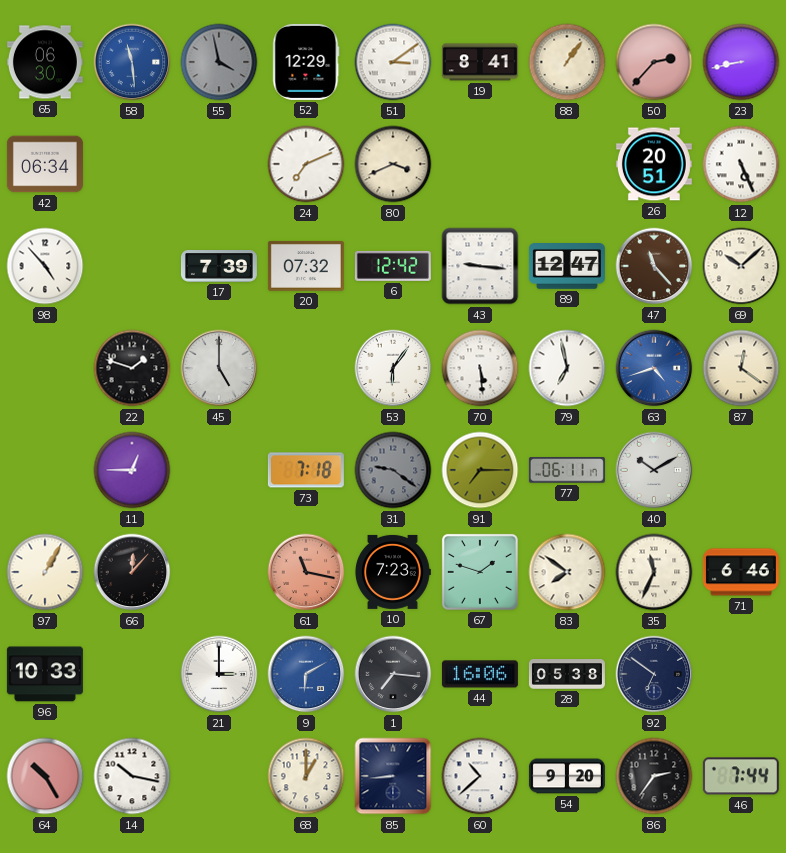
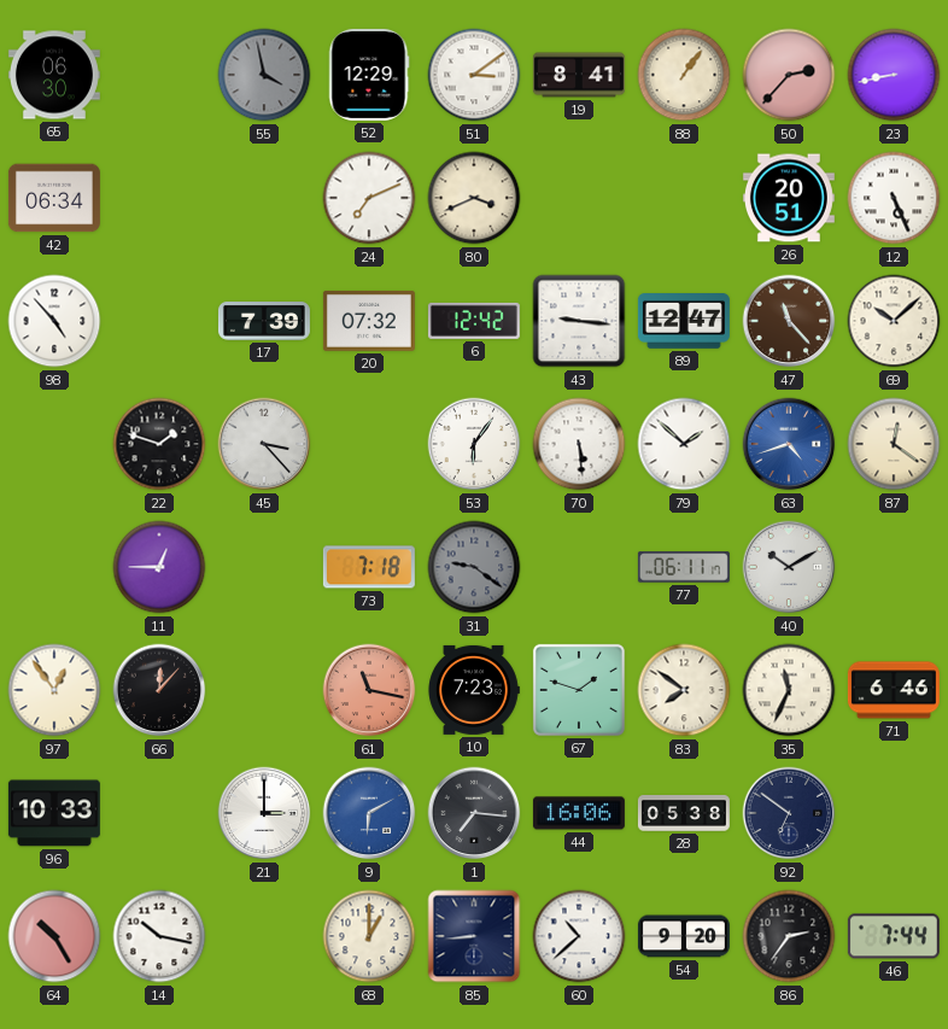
58: 11:29 -> none (132, 62)
45: 5:00 -> 3:23 (264, 444)
79: 6:58 -> 1:52 (684, 444)
91: 7:15 -> none (480, 470)
97: 1:05 -> 12:54 (54, 690)
